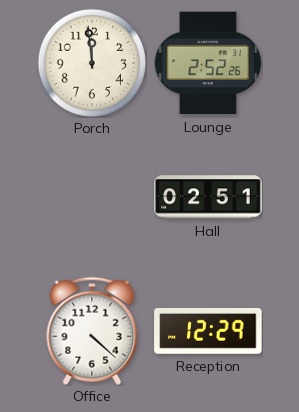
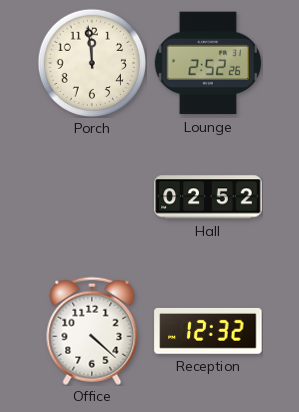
Hall: 02:51 -> 02:52 (208, 197)
Reception: 12:29 -> 12:32 (208, 331)
